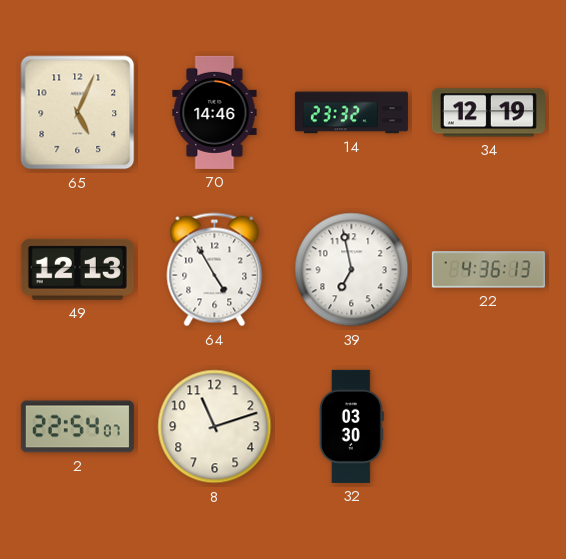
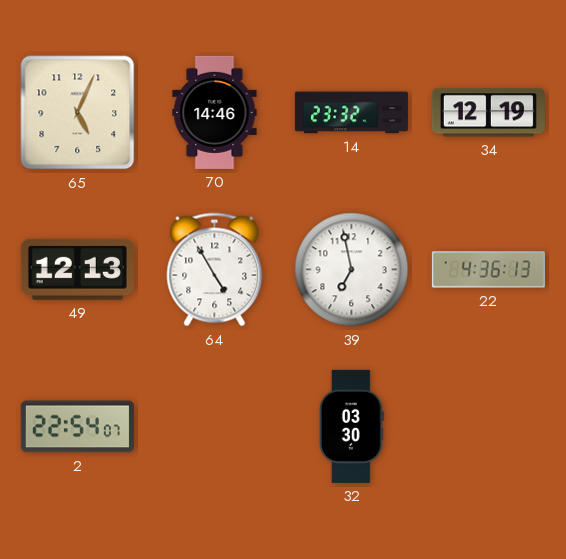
8: 11:12 -> none (215, 427)
